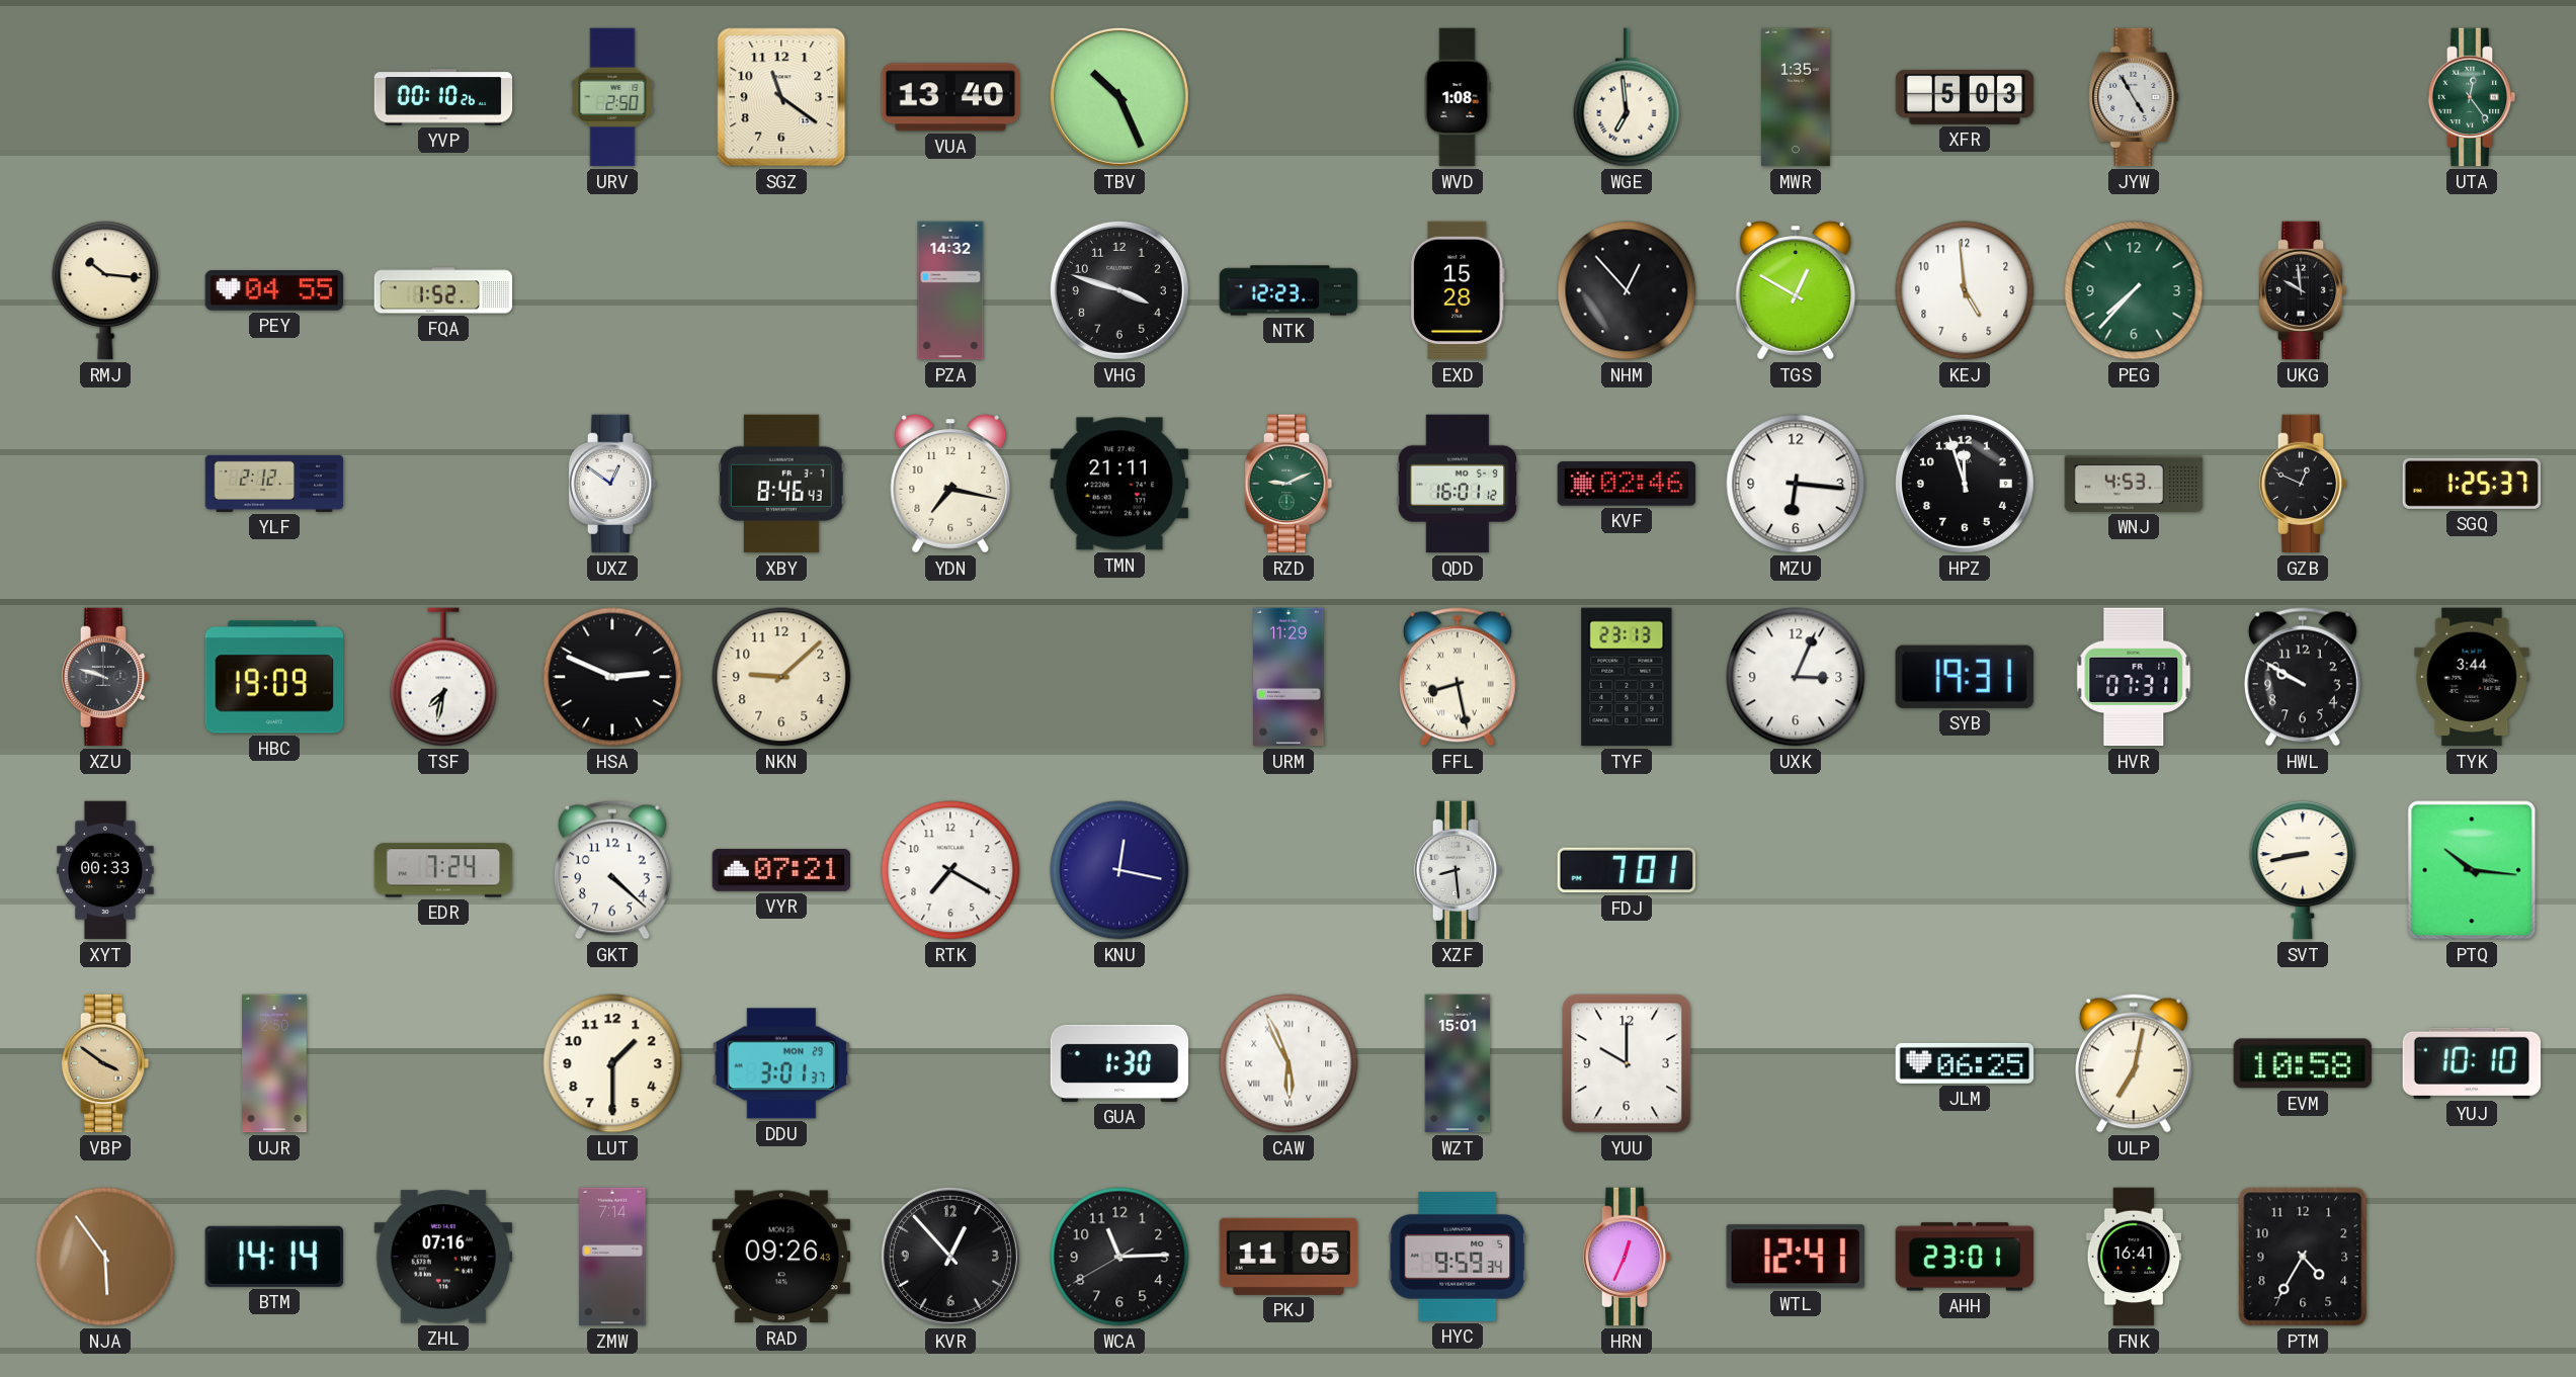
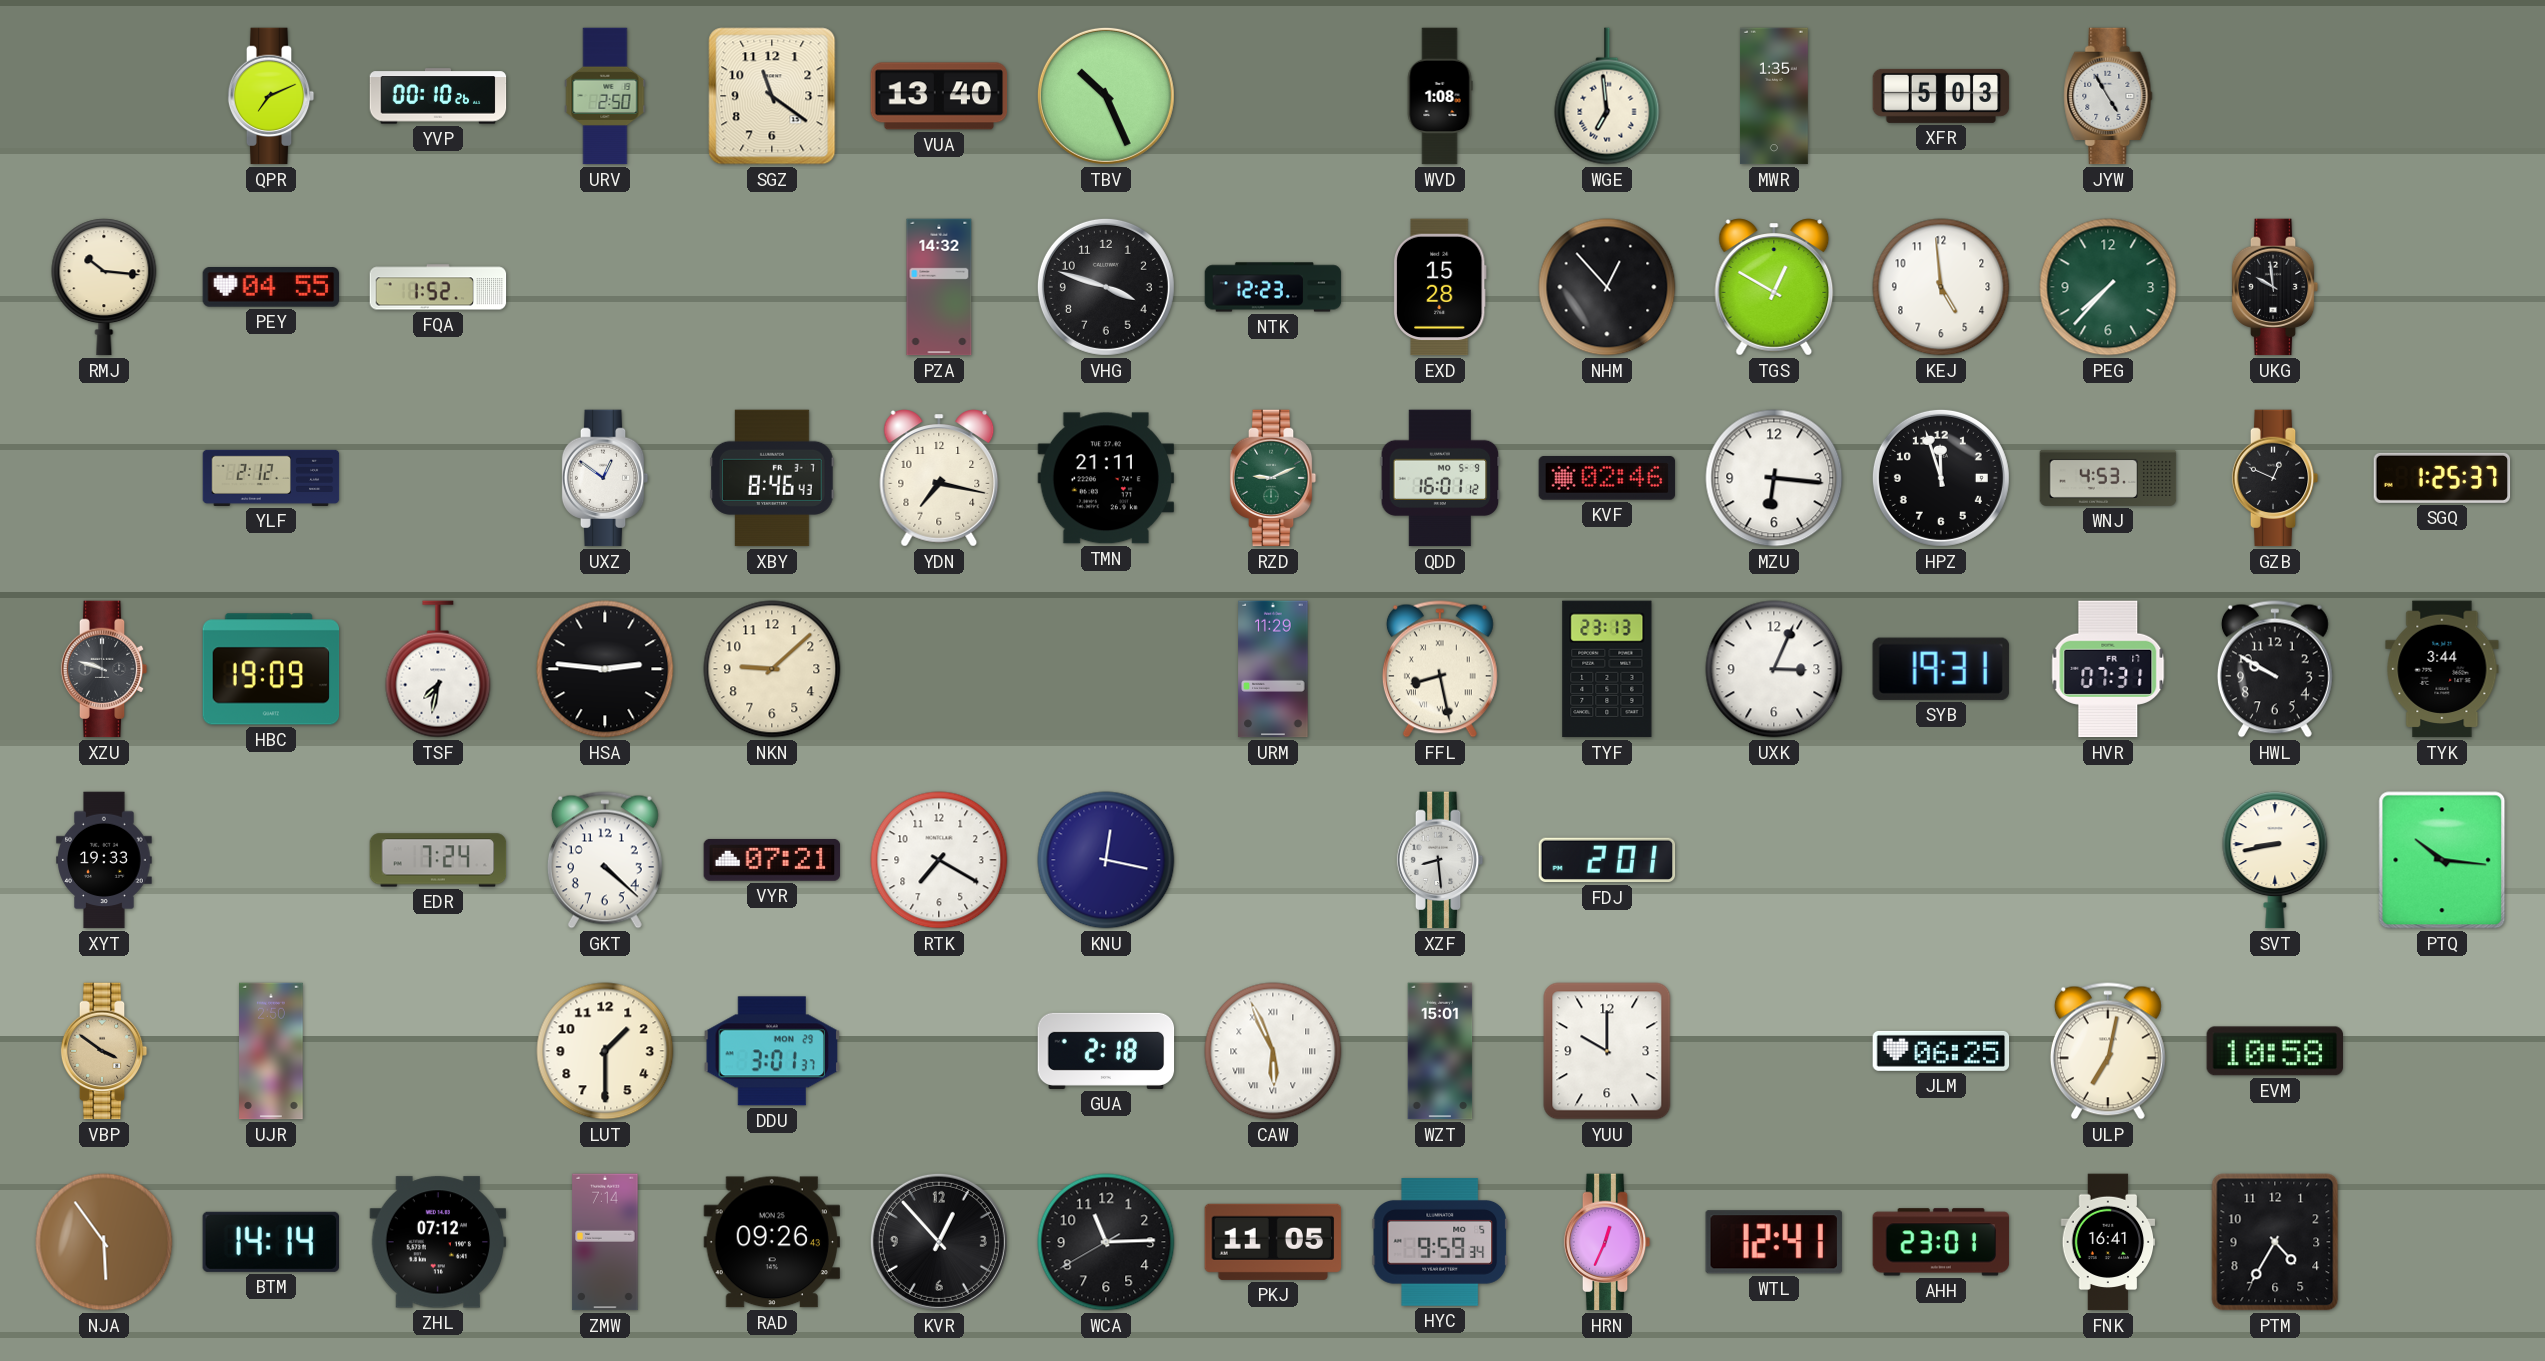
QPR: none -> 7:11 (271, 96)
UTA: 12:24 -> none (2472, 97)
HSA: 2:49 -> 2:46 (605, 669)
XYT: 00:33 -> 19:33 (104, 860)
FDJ: 7:01 -> 2:01 (1607, 860)
GUA: 1:30 -> 2:18 (1106, 1051)
YUJ: 10:10 -> none (2472, 1063)
ZHL: 07:16 -> 07:12 (438, 1242)
